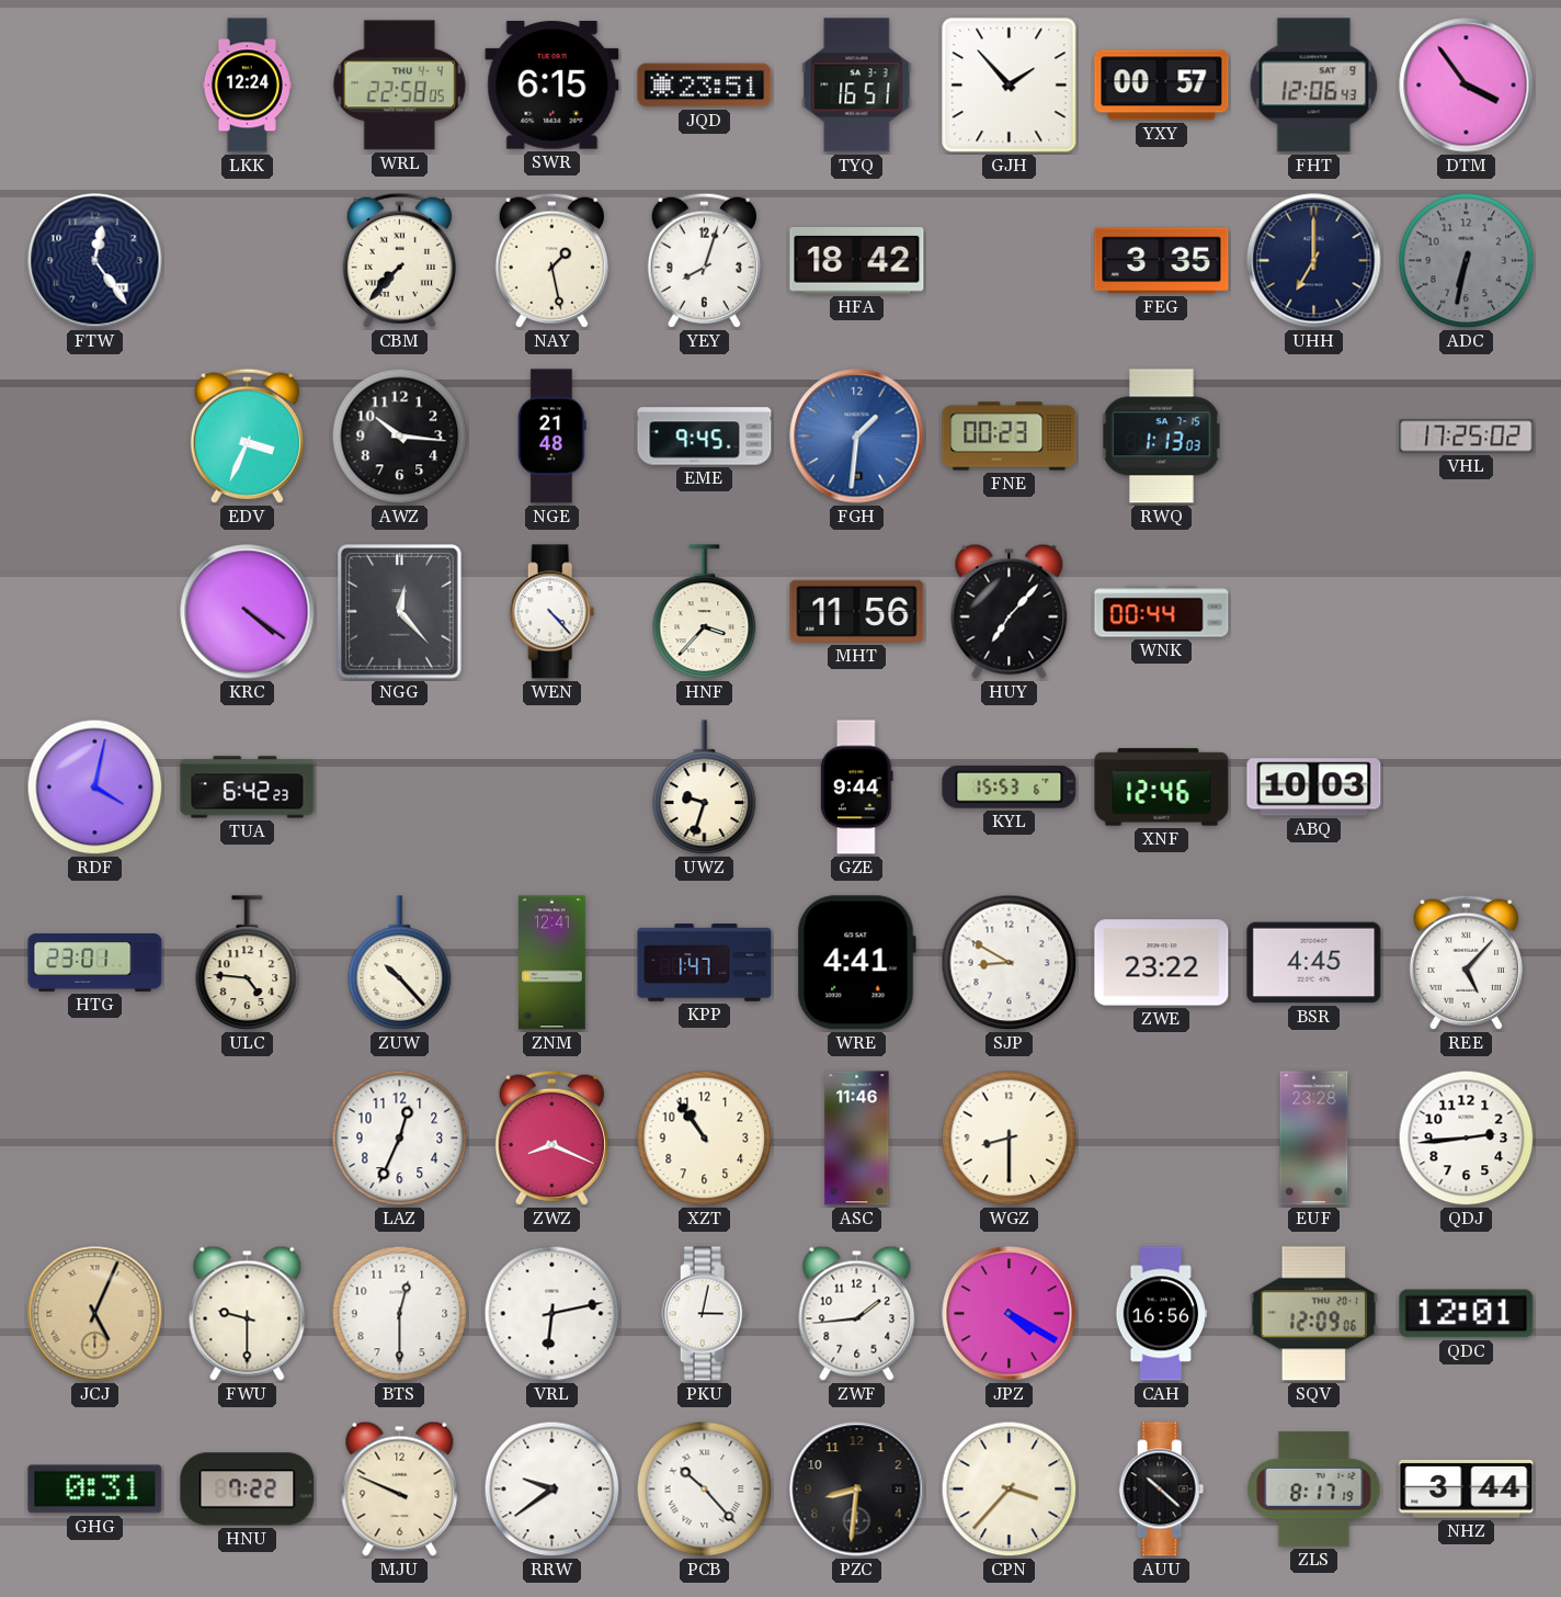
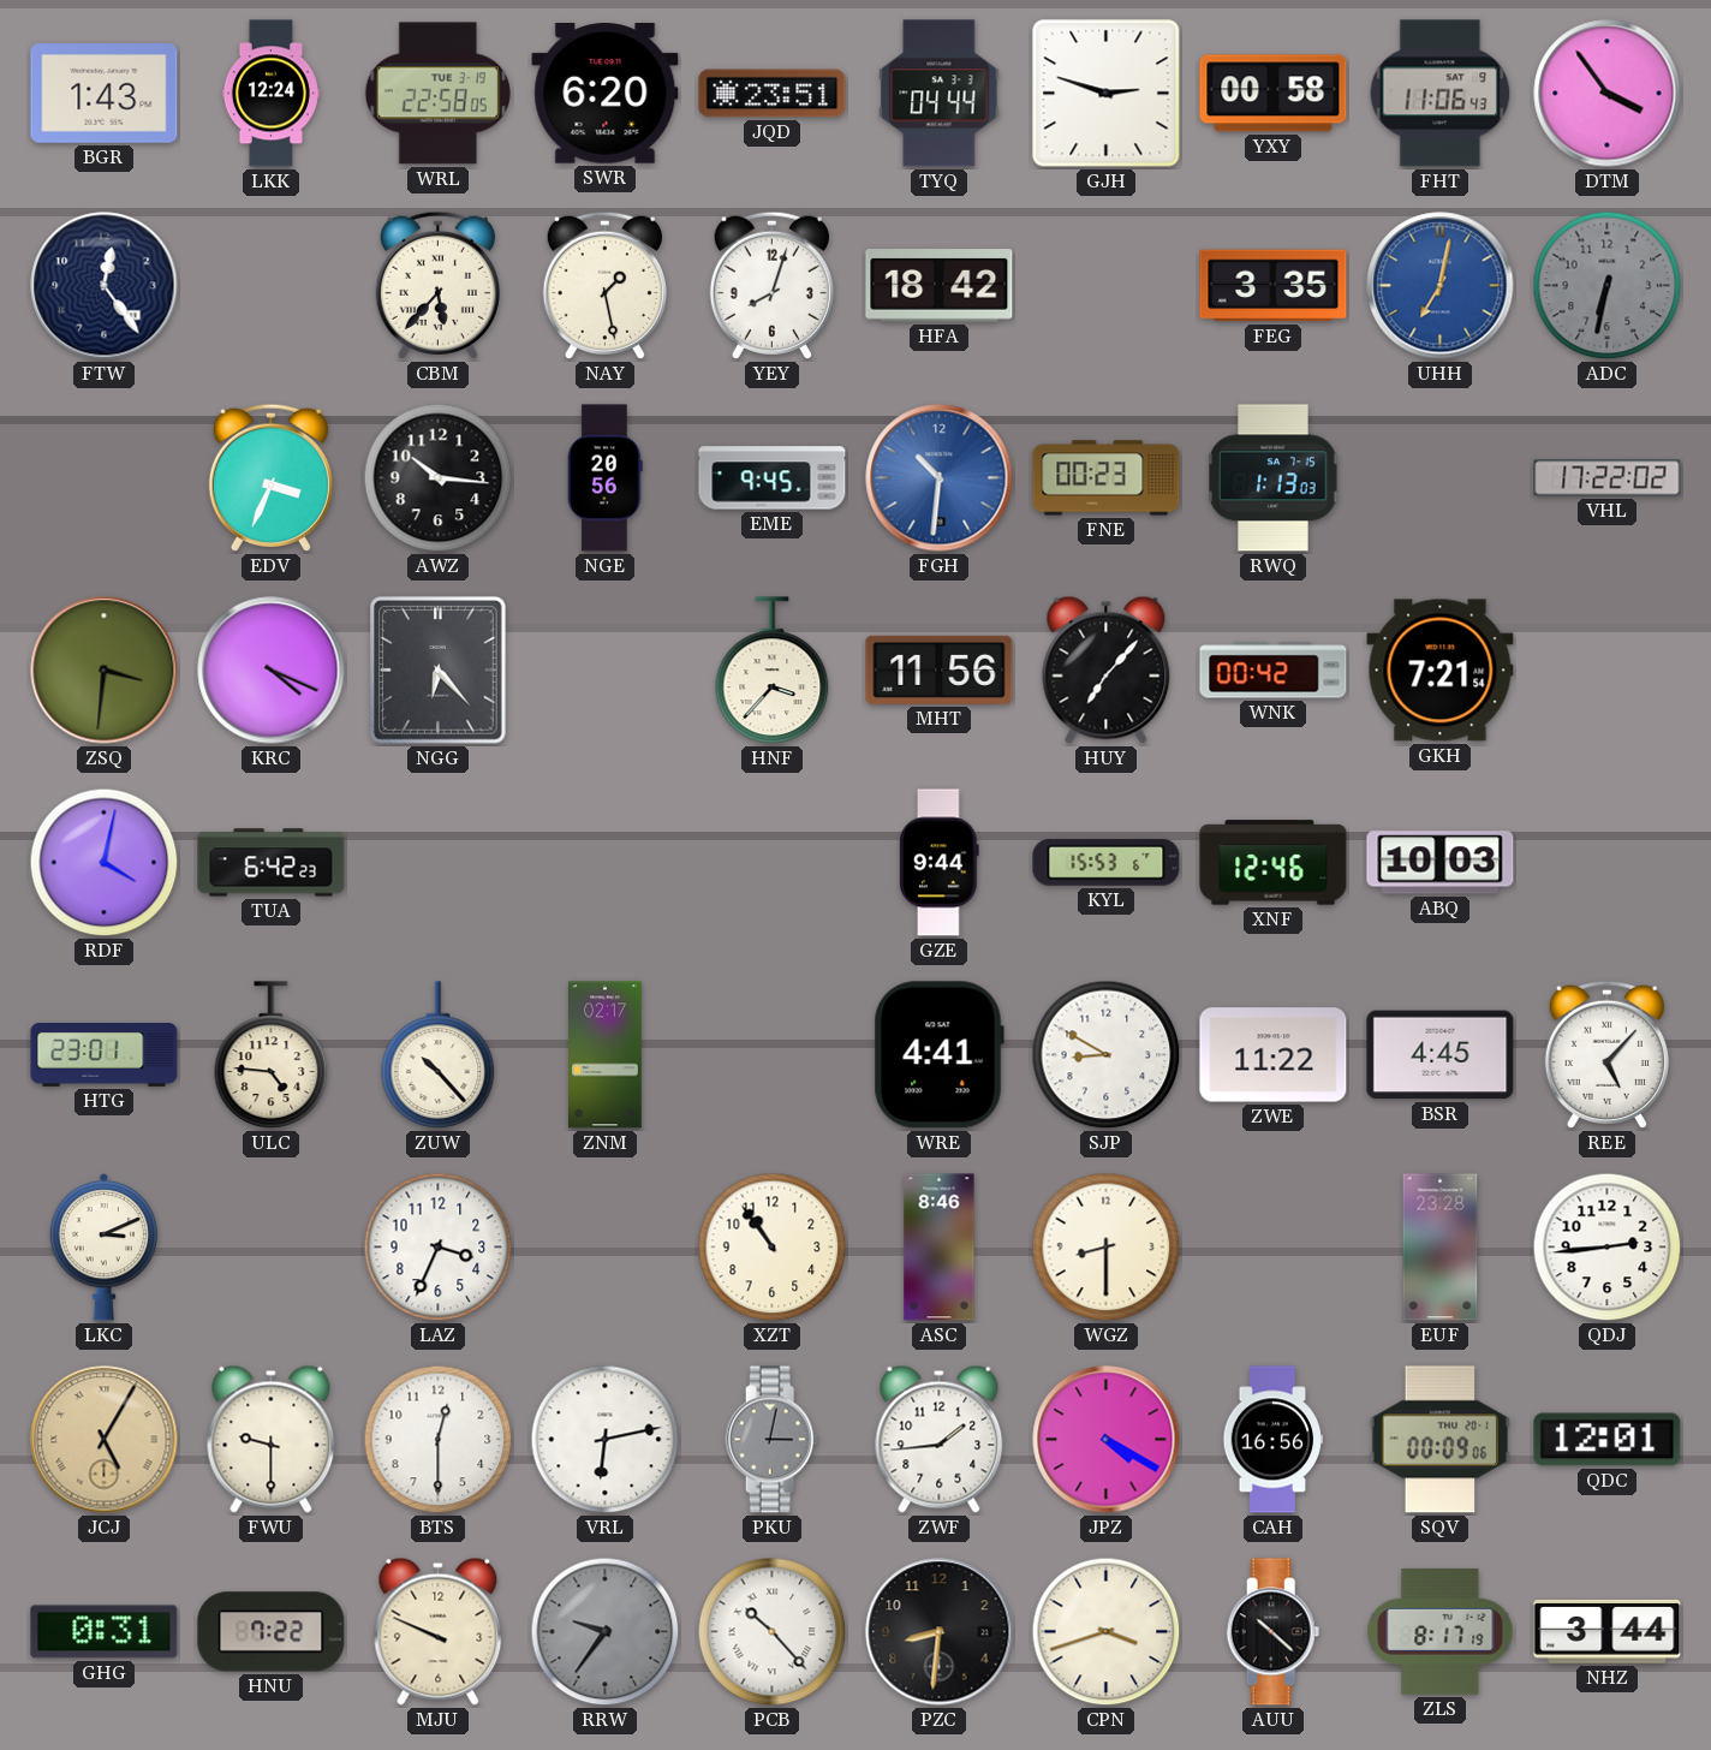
BGR: none -> 1:43 (105, 94)
WRL date: THU 4-4 -> TUE 3-19 (437, 94)
SWR: 6:15 -> 6:20 (606, 94)
TYQ: 16:51 -> 04:44 (940, 94)
GJH: 1:53 -> 2:48 (1107, 94)
YXY: 00:57 -> 00:58 (1274, 94)
FHT: 12:06 -> 11:06 (1441, 94)
CBM: 7:37 -> 5:37 (437, 285)
UHH: 7:00 -> 7:02 (1441, 286)
UHH dial: navy -> blue (1441, 286)
NGE: 21:48 -> 20:56 (604, 478)
FGH: 1:31 -> 10:31 (940, 478)
VHL: 17:25 -> 17:22 (1608, 478)
ZSQ: none -> 3:31 (105, 671)
KRC: 4:21 -> 4:19 (272, 671)
NGG: 12:23 -> 6:23 (439, 671)
WEN: 4:23 -> none (552, 612)
WNK: 00:44 -> 00:42 (1274, 671)
GKH: none -> 7:21 (1441, 671)
UWZ: 9:33 -> none (705, 788)
ZNM: 12:41 -> 02:17 (606, 1055)
KPP: 1:47 -> none (705, 963)
ZWE: 23:22 -> 11:22 (1274, 1055)
LKC: none -> 3:11 (105, 1246)
LAZ: 12:34 -> 3:34 (439, 1248)
ZWZ: 8:19 -> none (551, 1137)
ASC: 11:46 -> 8:46 (940, 1248)
JCJ: 5:04 -> 5:05 (105, 1440)
PKU dial: white -> grey (773, 1440)
SQV: 12:09 -> 00:09 (1441, 1440)
RRW: 9:39 -> 9:36 (606, 1632)
RRW dial: white -> grey (606, 1632)
CPN: 3:37 -> 3:42 (1107, 1632)
